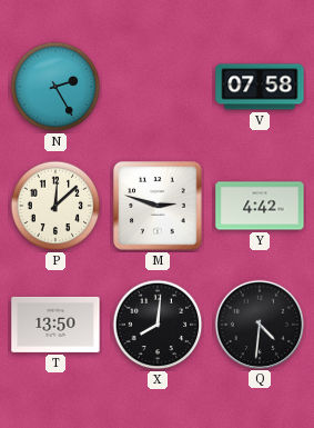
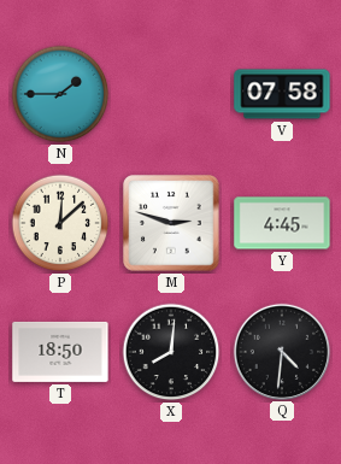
N: 2:25 -> 1:45 (60, 94)
Y: 4:42 -> 4:45 (282, 223)
T: 13:50 -> 18:50 (60, 352)
